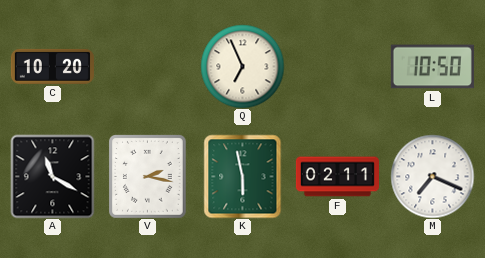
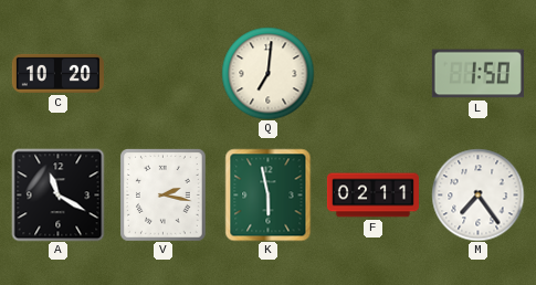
Q: 6:56 -> 7:01 (267, 73)
L: 10:50 -> 1:50 (477, 74)
M: 7:19 -> 7:24 (477, 194)
